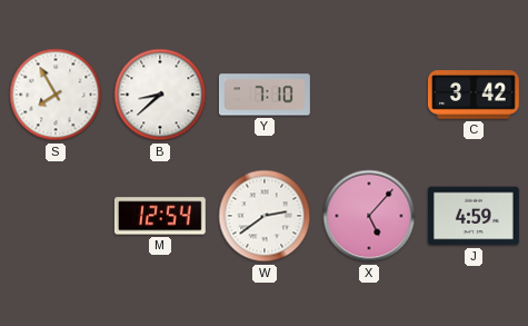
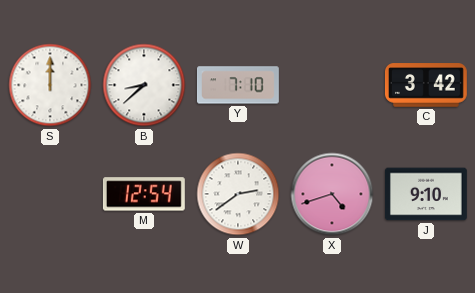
S: 7:55 -> 12:00 (50, 85)
X: 5:07 -> 4:42 (332, 194)
J: 4:59 -> 9:10 (426, 194)
